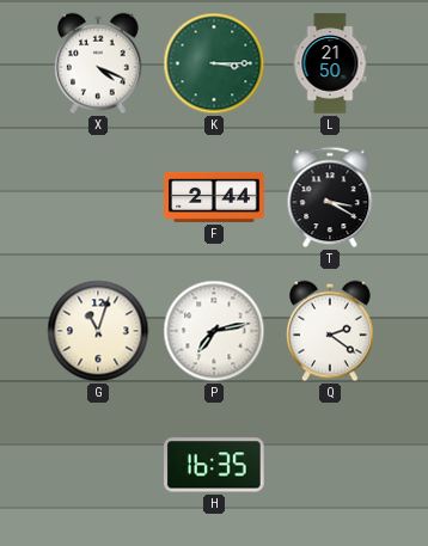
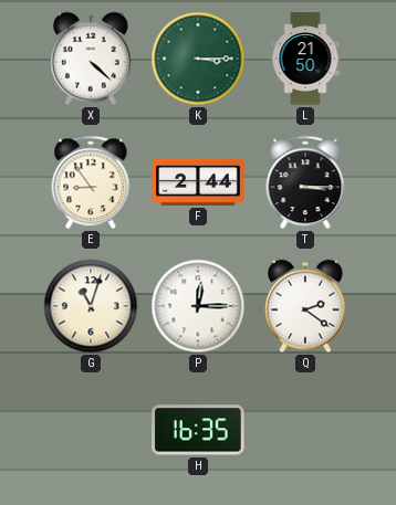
X: 4:19 -> 4:22 (91, 59)
E: none -> 8:54 (91, 182)
T: 3:20 -> 3:15 (305, 182)
P: 7:13 -> 12:15 (198, 306)
